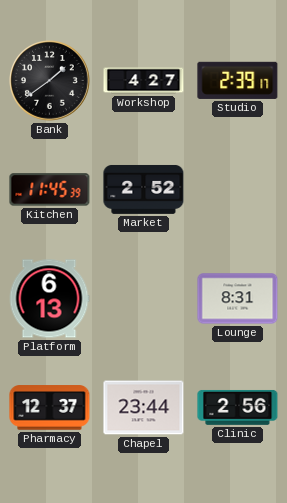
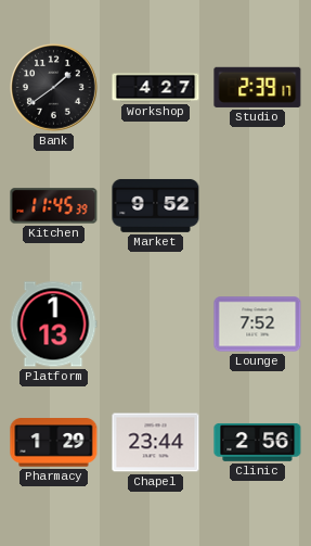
Market: 2:52 -> 9:52 (156, 205)
Platform: 6:13 -> 1:13 (53, 325)
Lounge: 8:31 -> 7:52 (258, 325)
Pharmacy: 12:37 -> 1:29 (54, 443)
